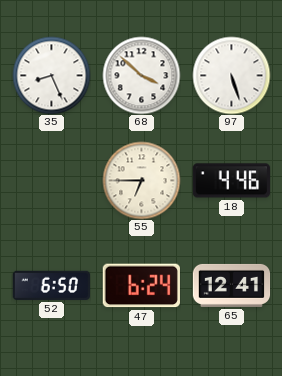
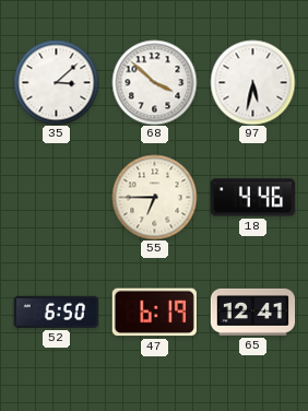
35: 8:26 -> 3:08 (56, 82)
97: 5:27 -> 5:32 (252, 82)
47: 6:24 -> 6:19 (154, 313)
